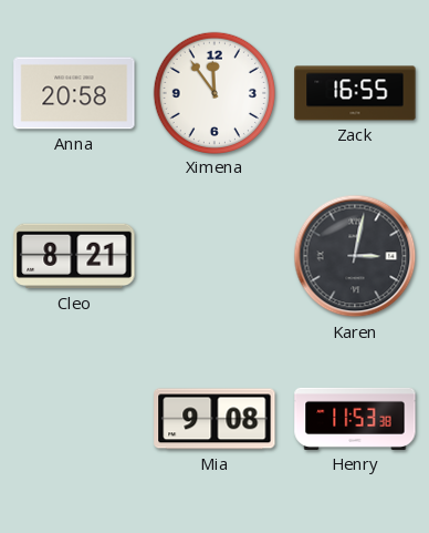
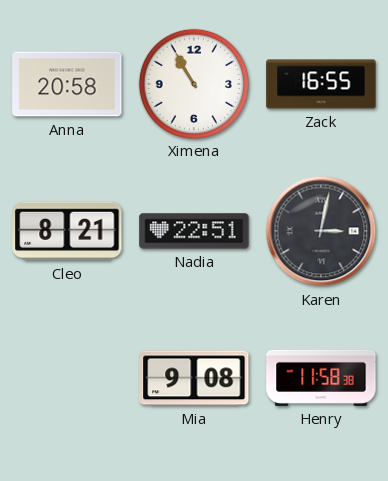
Ximena: 11:54 -> 10:55 (193, 83)
Nadia: none -> 22:51 (194, 231)
Henry: 11:53 -> 11:58 (321, 378)
